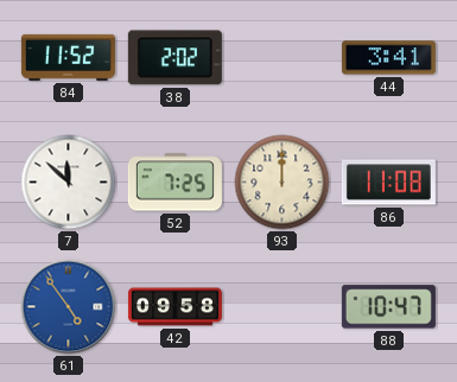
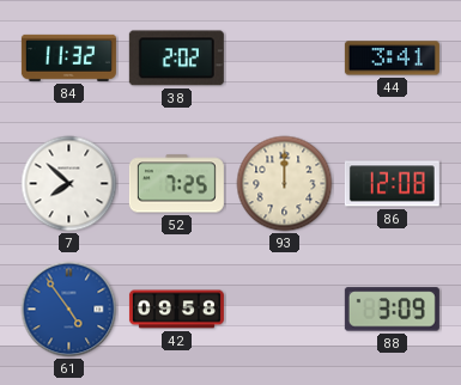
84: 11:52 -> 11:32 (68, 57)
7: 11:52 -> 7:52 (69, 184)
86: 11:08 -> 12:08 (392, 184)
88: 10:47 -> 3:09 (392, 310)
